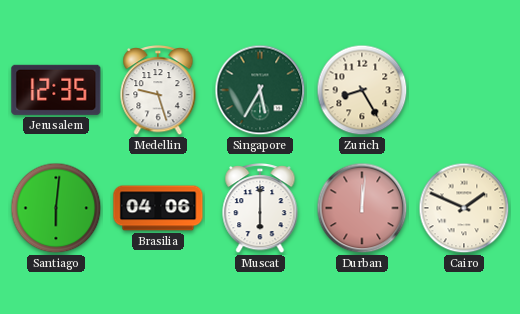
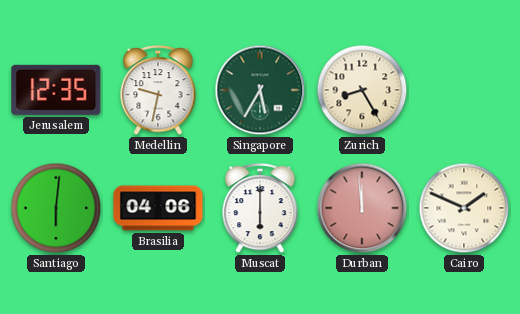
Medellin: 9:27 -> 9:32 (158, 91)
Durban: 12:01 -> 11:59 (362, 208)
